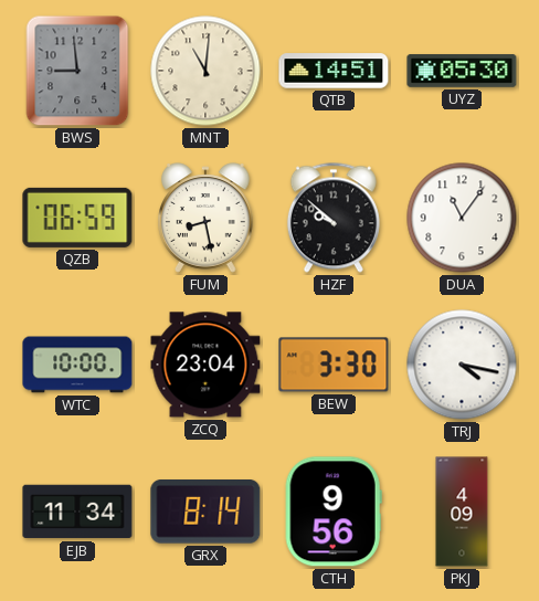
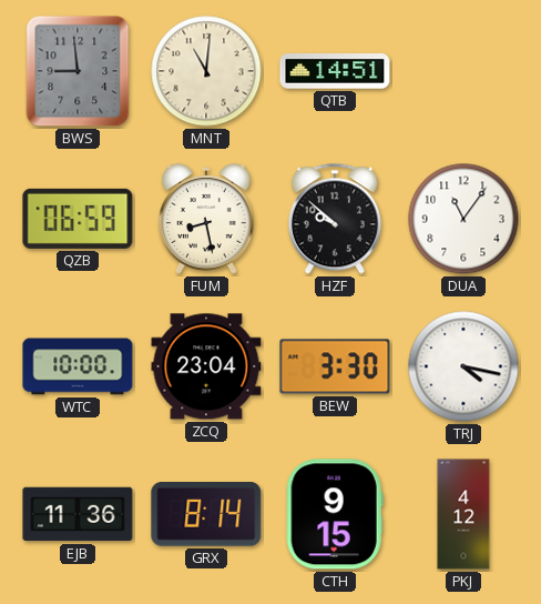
UYZ: 05:30 -> none (462, 71)
EJB: 11:34 -> 11:36 (78, 514)
CTH: 9:56 -> 9:15 (335, 514)
PKJ: 4:09 -> 4:12 (463, 514)
